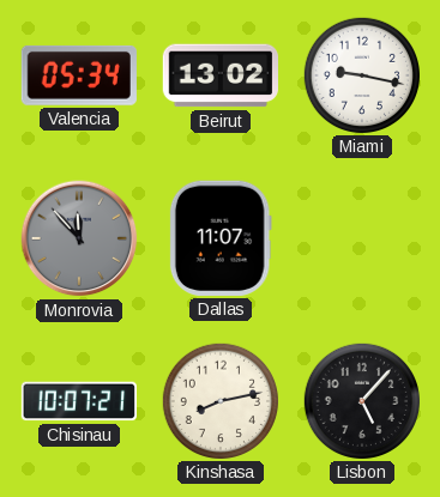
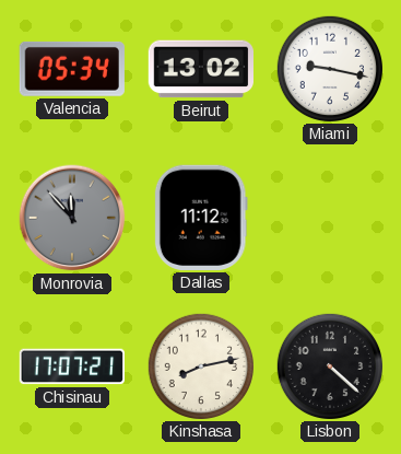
Dallas: 11:07 -> 11:12 (201, 218)
Chisinau: 10:07 -> 17:07 (71, 366)
Lisbon: 5:07 -> 4:22 (329, 365)
